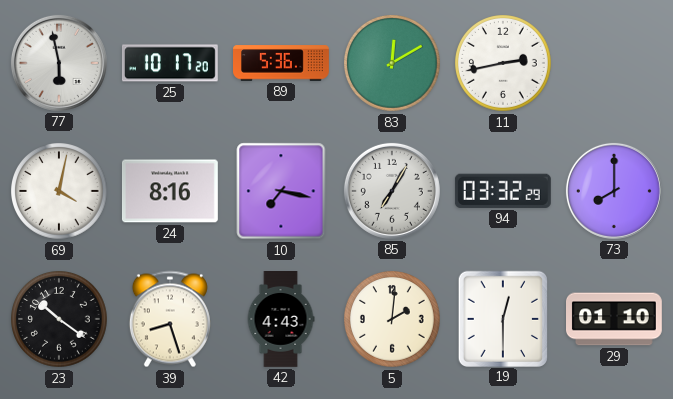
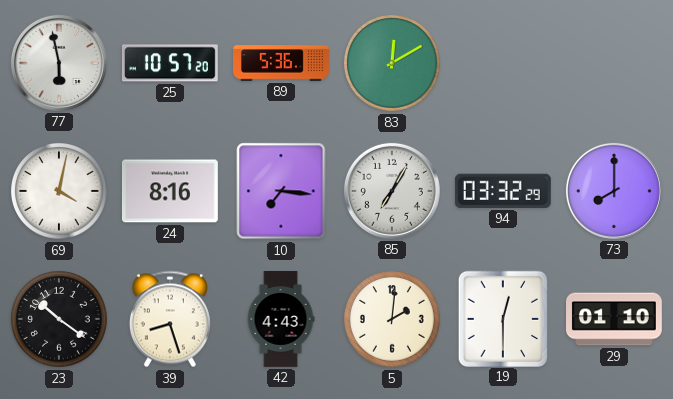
25: 10:17 -> 10:57 (170, 63)
11: 2:43 -> none (504, 64)
10: 7:17 -> 7:16 (281, 191)
